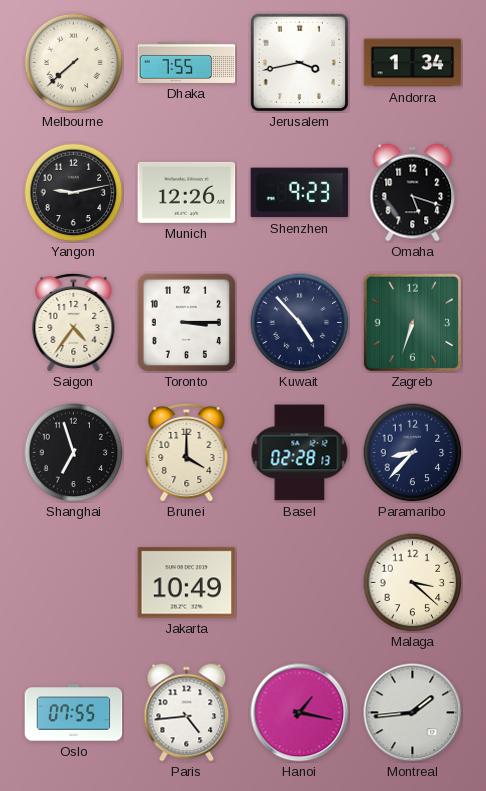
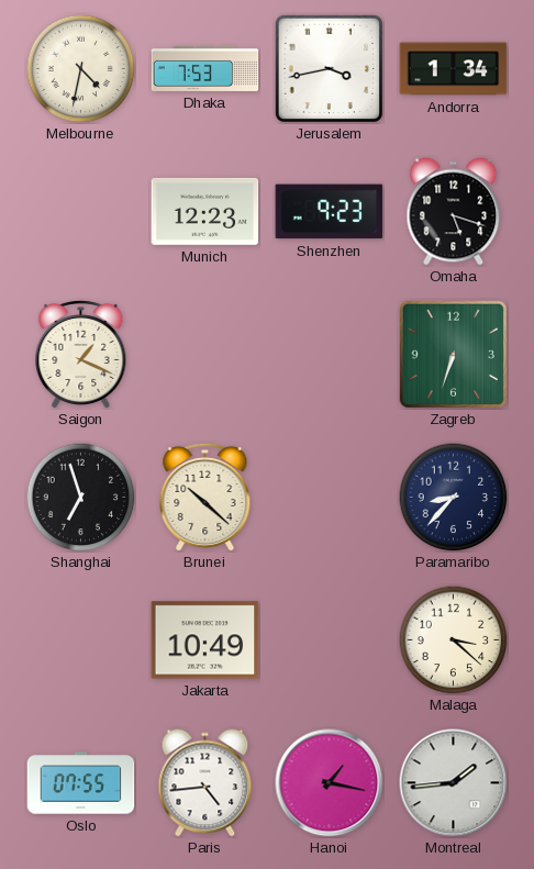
Melbourne: 7:38 -> 4:32 (81, 69)
Dhaka: 7:55 -> 7:53 (205, 68)
Yangon: 9:13 -> none (74, 193)
Munich: 12:26 -> 12:23 (205, 211)
Saigon: 4:36 -> 1:19 (81, 354)
Toronto: 3:15 -> none (186, 322)
Kuwait: 4:53 -> none (300, 323)
Brunei: 4:00 -> 10:22 (205, 497)
Basel: 02:28 -> none (300, 453)
